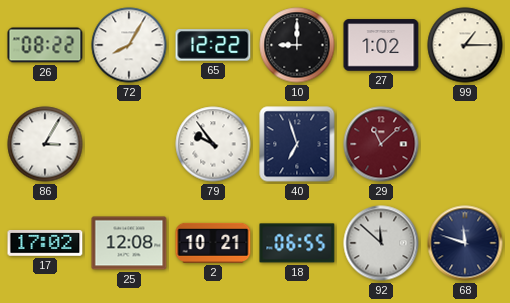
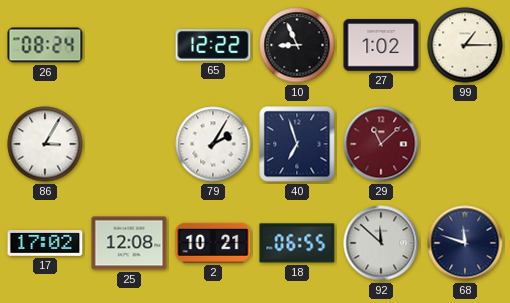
26: 08:22 -> 08:24 (45, 45)
72: 8:05 -> none (129, 45)
10: 9:00 -> 8:56 (297, 45)
79: 9:54 -> 2:05 (213, 144)
